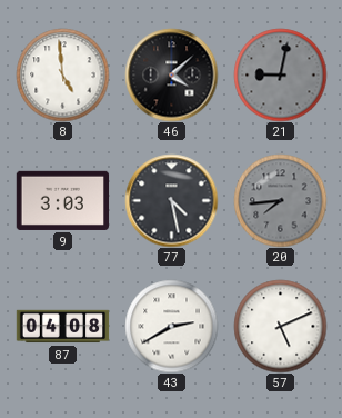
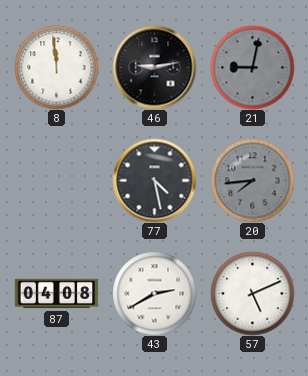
8: 4:59 -> 11:59 (56, 67)
46: 4:08 -> 9:13 (154, 67)
9: 3:03 -> none (62, 200)
